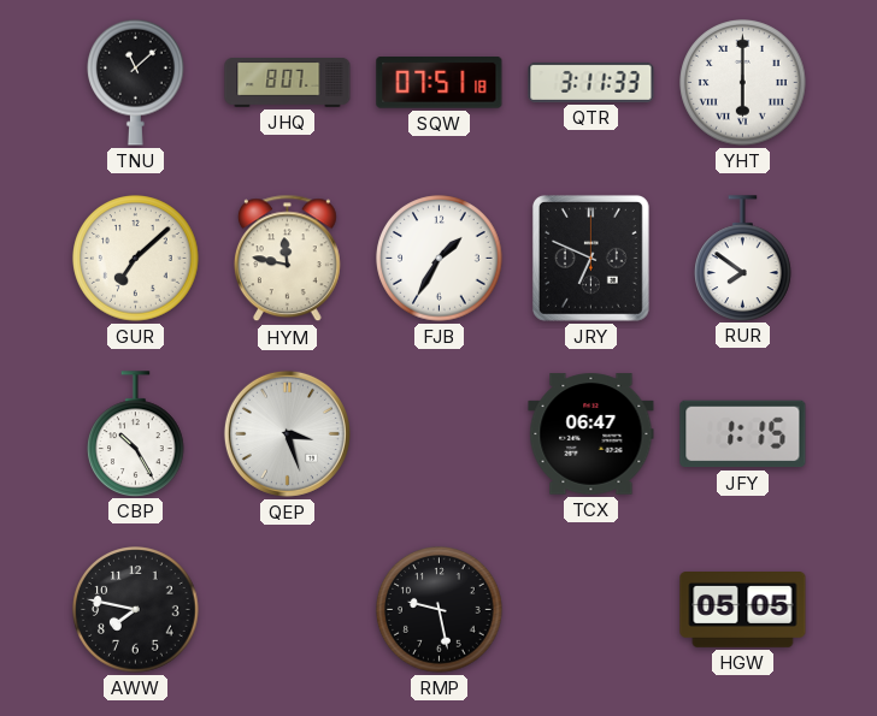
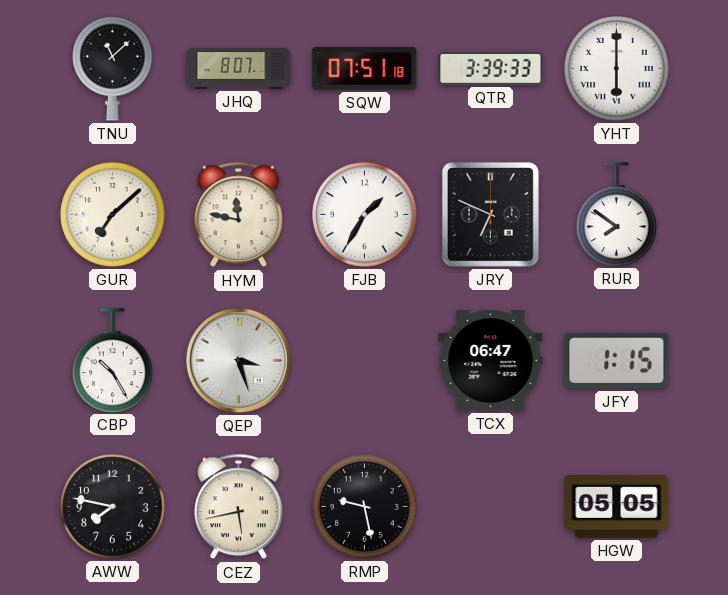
QTR: 3:11 -> 3:39 (491, 68)
CEZ: none -> 5:43 (238, 507)
